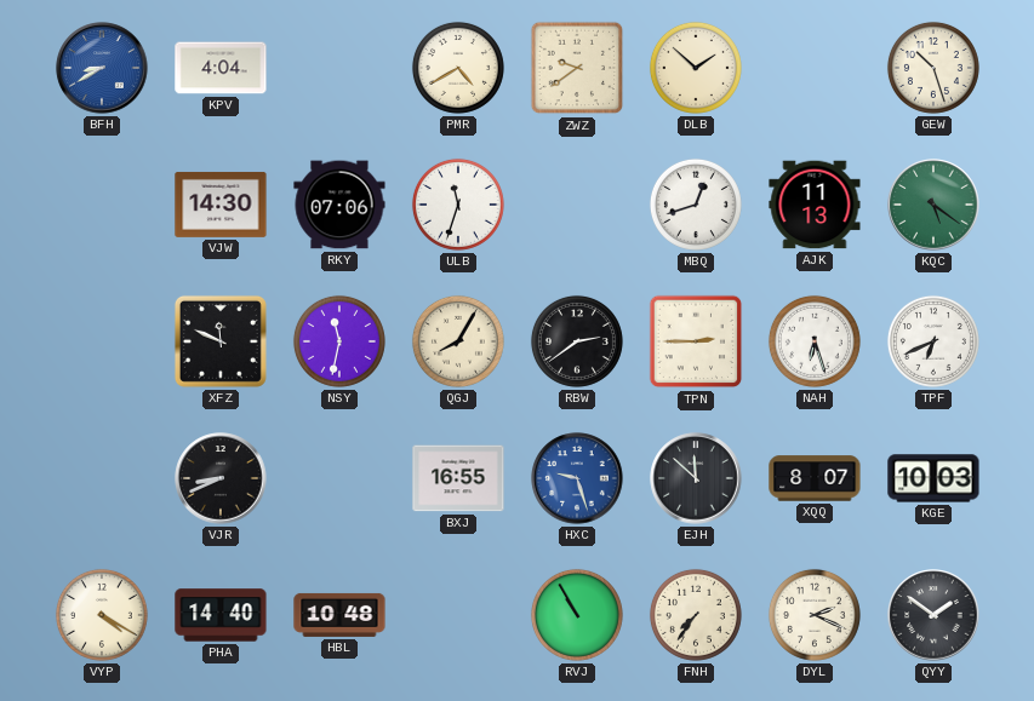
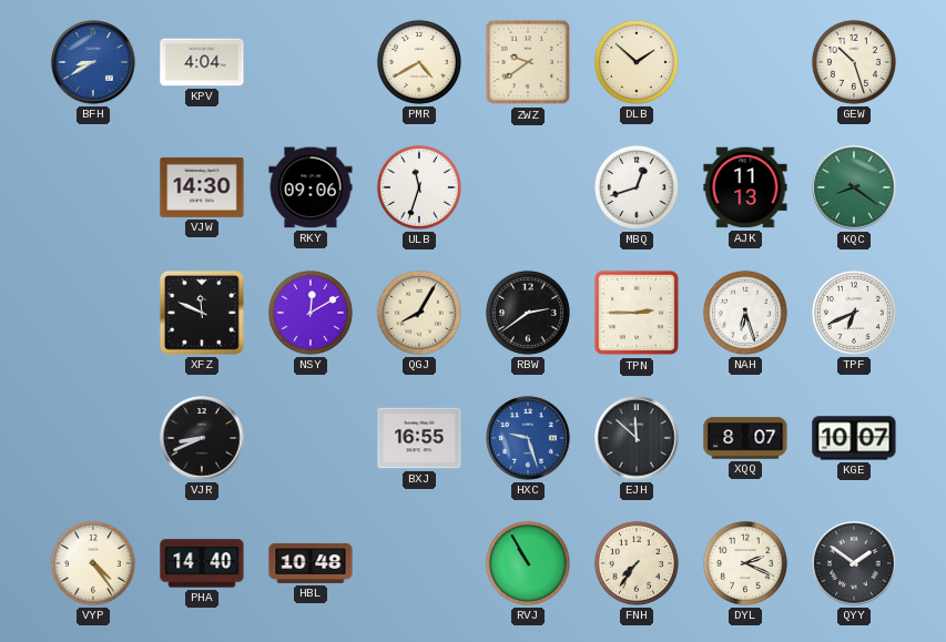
RKY: 07:06 -> 09:06 (311, 187)
KQC: 5:21 -> 8:21 (854, 187)
NSY: 11:32 -> 12:10 (311, 313)
KGE: 10:03 -> 10:07 (854, 438)
VYP: 4:20 -> 4:24 (93, 563)
